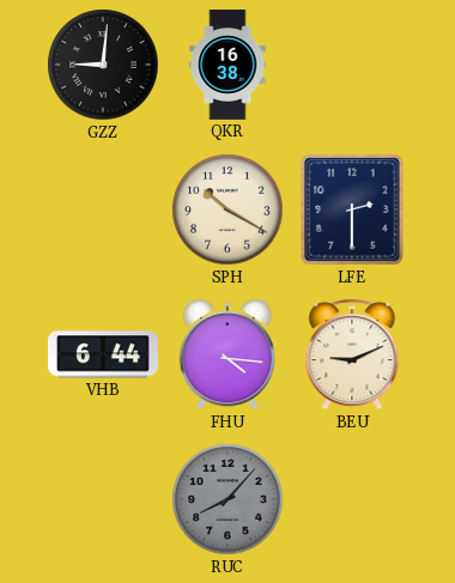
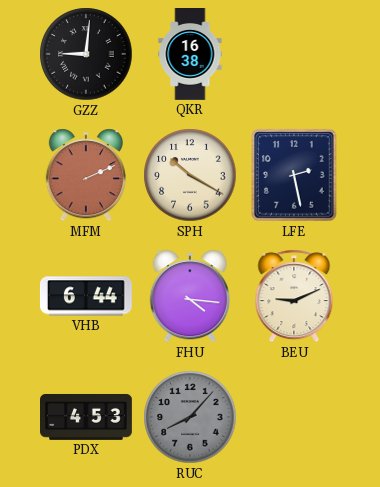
MFM: none -> 2:11 (86, 175)
LFE: 2:30 -> 2:28 (294, 175)
PDX: none -> 4:53 (87, 417)
